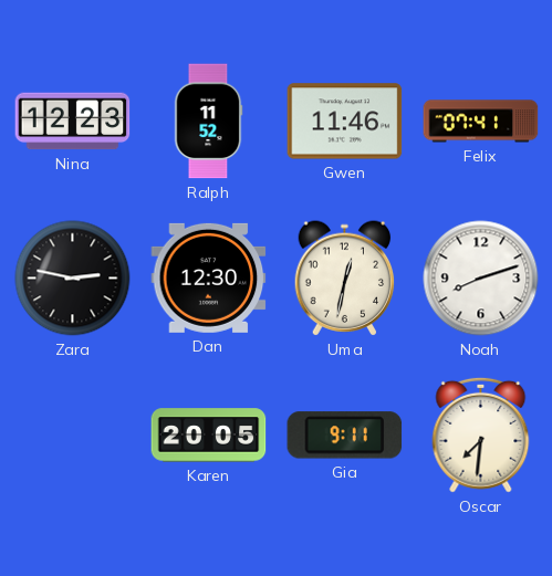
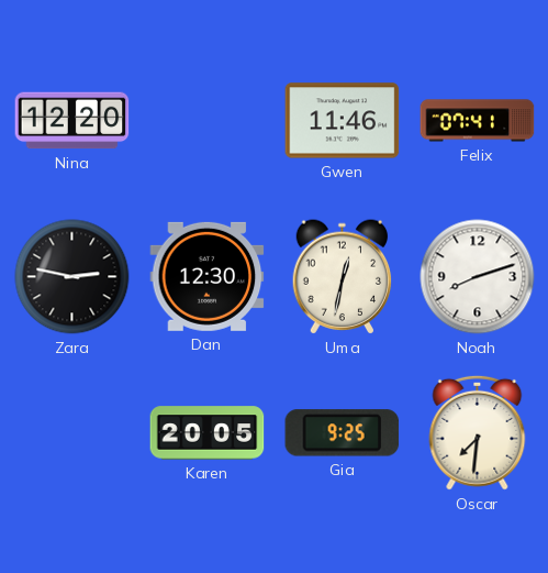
Nina: 12:23 -> 12:20 (72, 121)
Ralph: 11:52 -> none (208, 122)
Gia: 9:11 -> 9:25 (343, 433)
